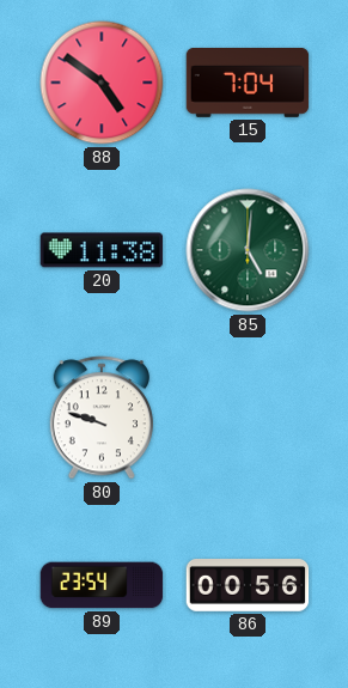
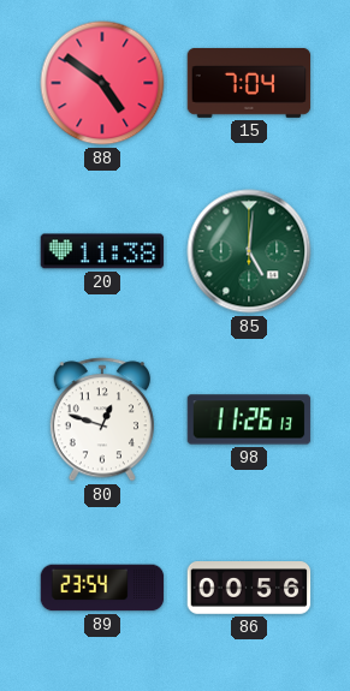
80: 9:48 -> 12:48 (102, 419)
98: none -> 11:26 (249, 419)
